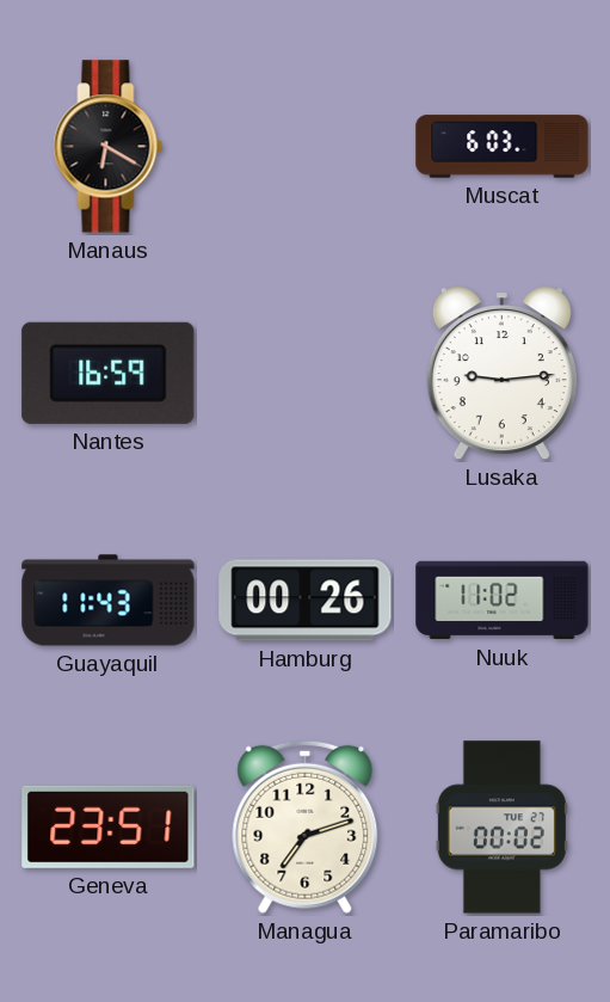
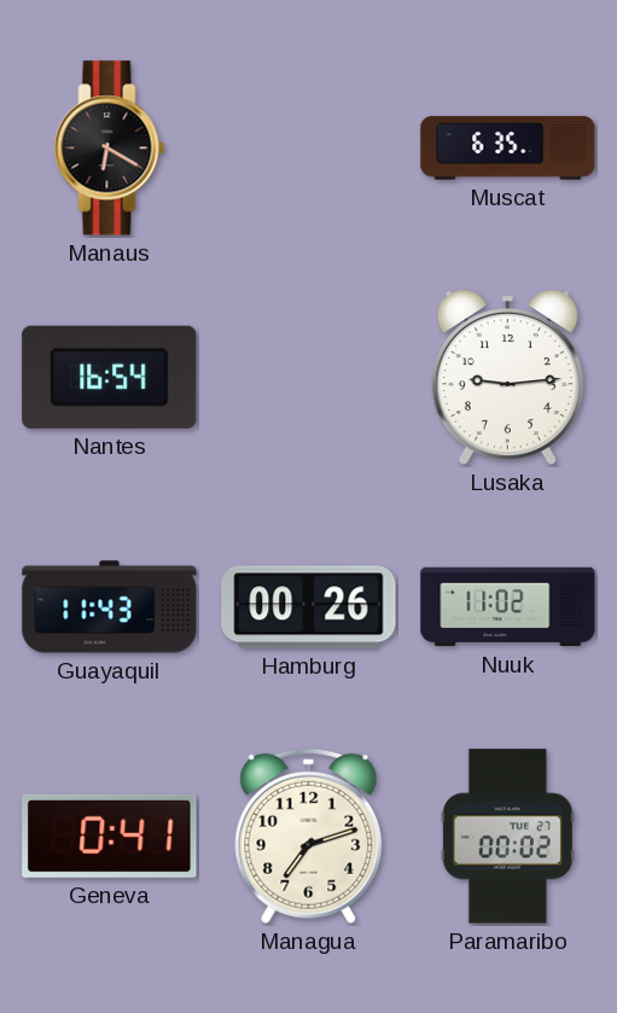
Muscat: 6:03 -> 6:35 (508, 149)
Nantes: 16:59 -> 16:54 (110, 377)
Geneva: 23:51 -> 0:41 (110, 836)
